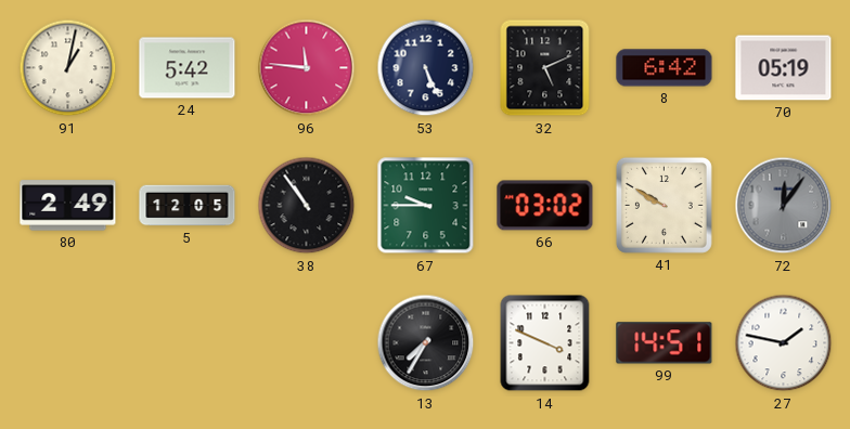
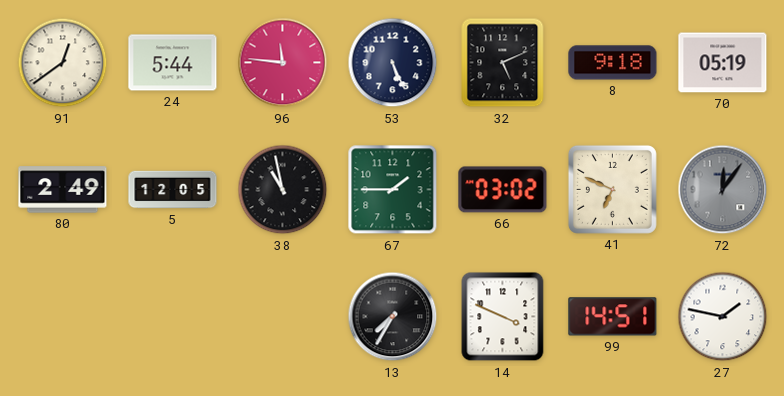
91: 1:02 -> 12:39 (63, 63)
24: 5:42 -> 5:44 (173, 63)
8: 6:42 -> 9:18 (613, 63)
38: 10:54 -> 10:58 (283, 190)
67: 9:45 -> 1:45 (393, 190)
41: 9:50 -> 6:49 (612, 189)
